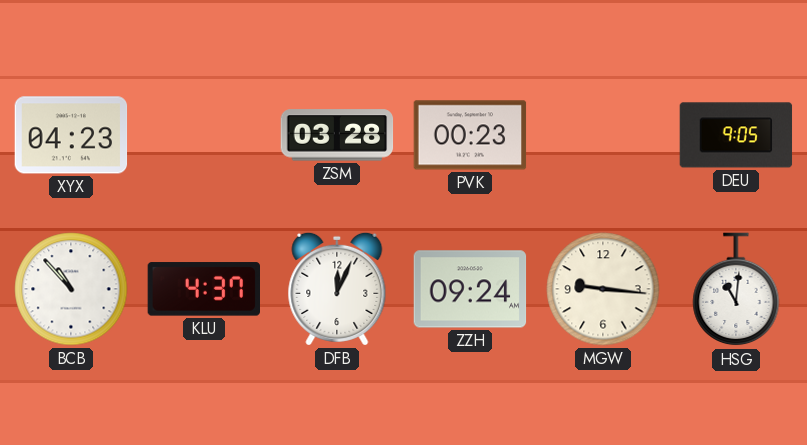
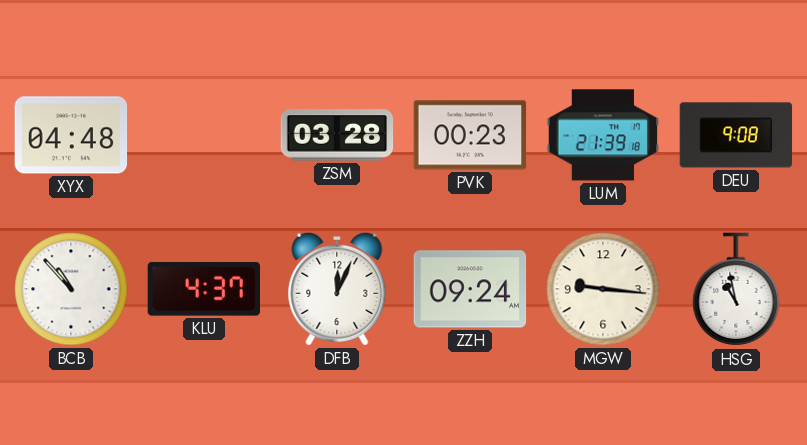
XYX: 04:23 -> 04:48 (71, 135)
LUM: none -> 21:39 (603, 135)
DEU: 9:05 -> 9:08 (736, 135)
HSG: 11:01 -> 10:58 (736, 290)
